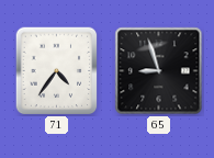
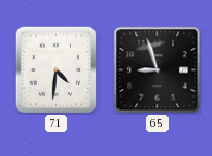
71: 4:36 -> 4:31 (57, 70)
